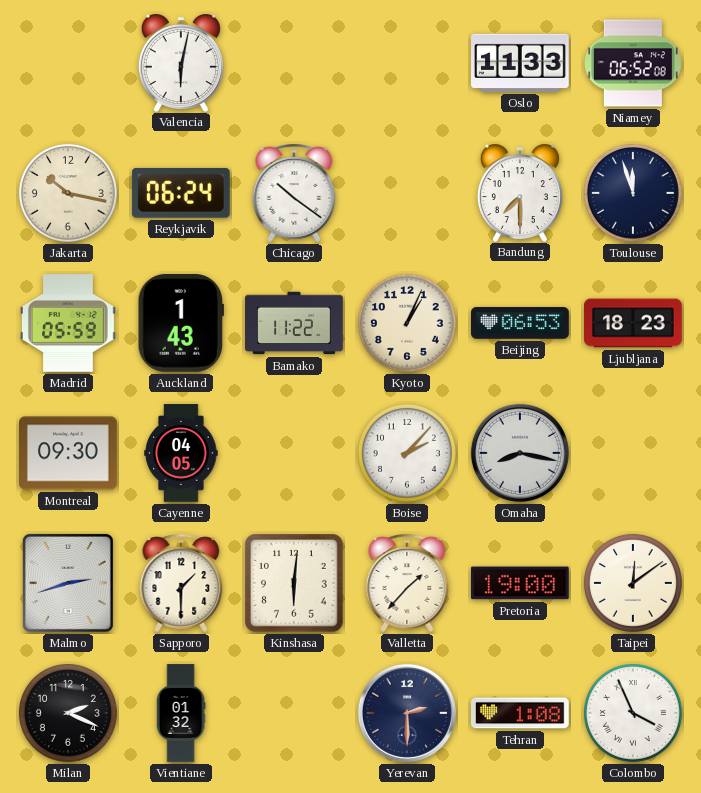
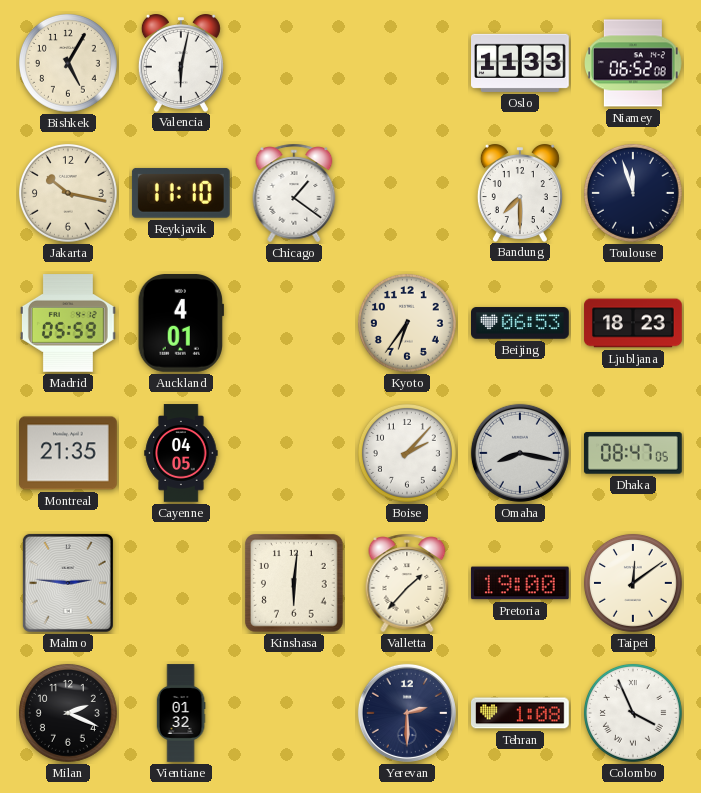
Bishkek: none -> 5:05 (68, 63)
Reykjavik: 06:24 -> 11:10 (181, 193)
Chicago: 10:21 -> 1:21 (294, 193)
Auckland: 1:43 -> 4:01 (181, 324)
Bamako: 11:22 -> none (294, 323)
Kyoto: 1:04 -> 6:36 (407, 323)
Montreal: 09:30 -> 21:35 (69, 453)
Dhaka: none -> 08:47 (633, 454)
Malmo: 2:42 -> 2:46 (68, 583)
Sapporo: 1:30 -> none (181, 583)
